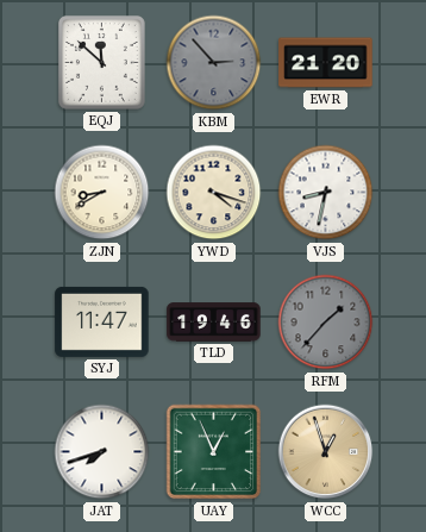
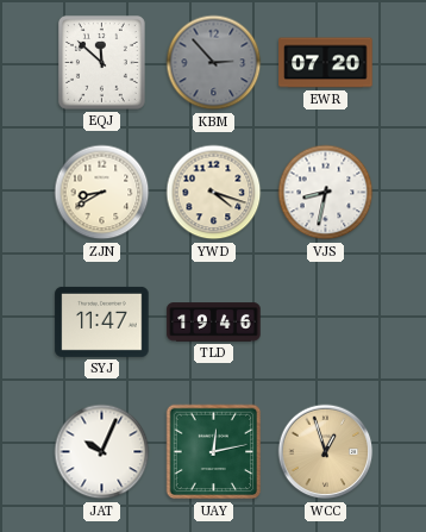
EWR: 21:20 -> 07:20 (326, 63)
RFM: 1:37 -> none (326, 323)
JAT: 7:42 -> 10:04 (102, 452)
UAY: 12:56 -> 12:13 (214, 452)
